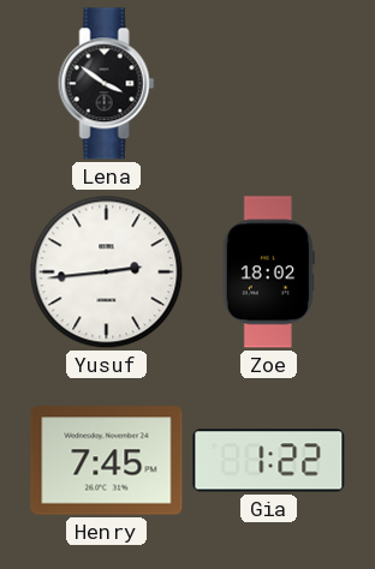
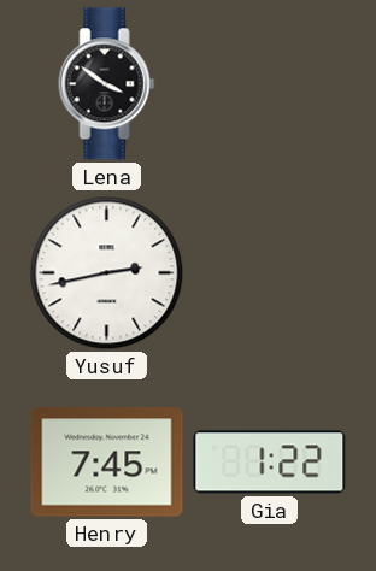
Yusuf: 2:44 -> 2:43 (107, 273)
Zoe: 18:02 -> none (268, 272)
